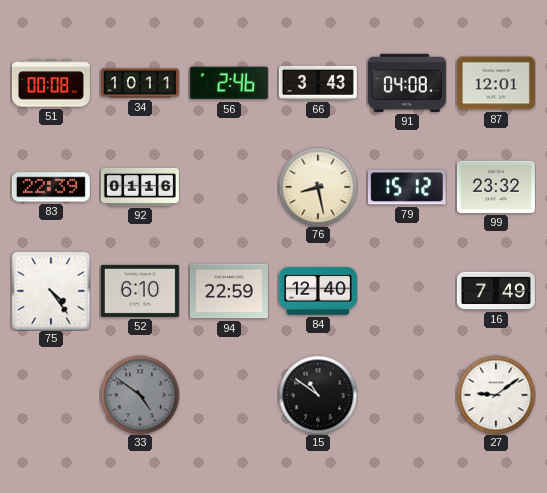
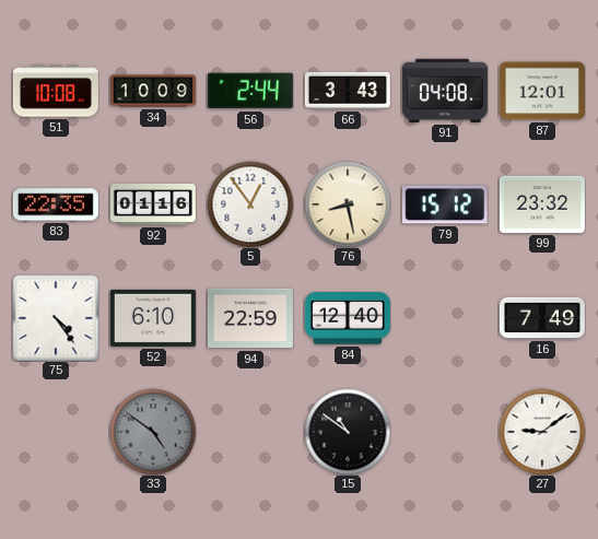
51: 00:08 -> 10:08 (56, 91)
34: 10:11 -> 10:09 (153, 91)
56: 2:46 -> 2:44 (250, 91)
83: 22:39 -> 22:35 (56, 204)
5: none -> 12:54 (250, 204)
